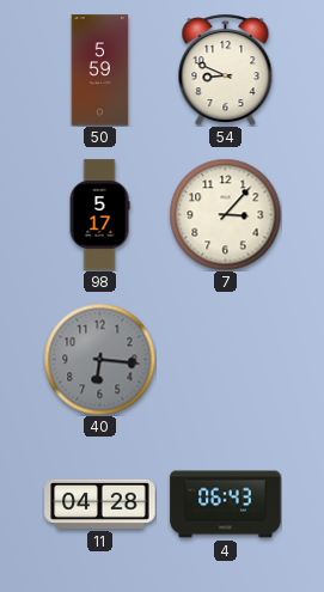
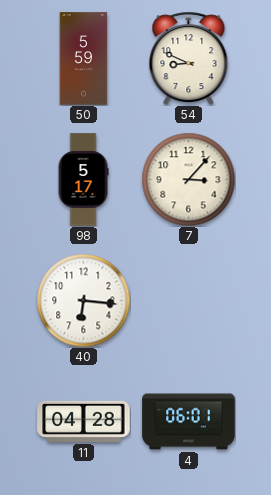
40 dial: grey -> white (83, 300)
4: 06:43 -> 06:01 (189, 422)
